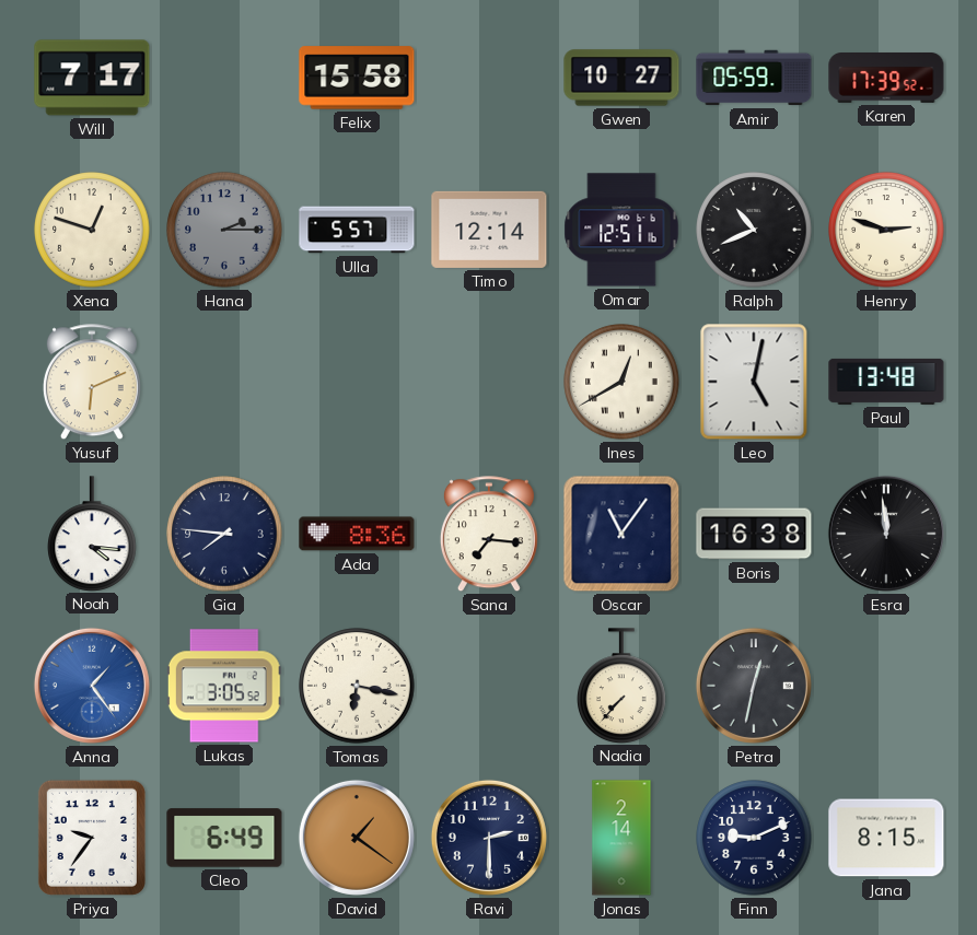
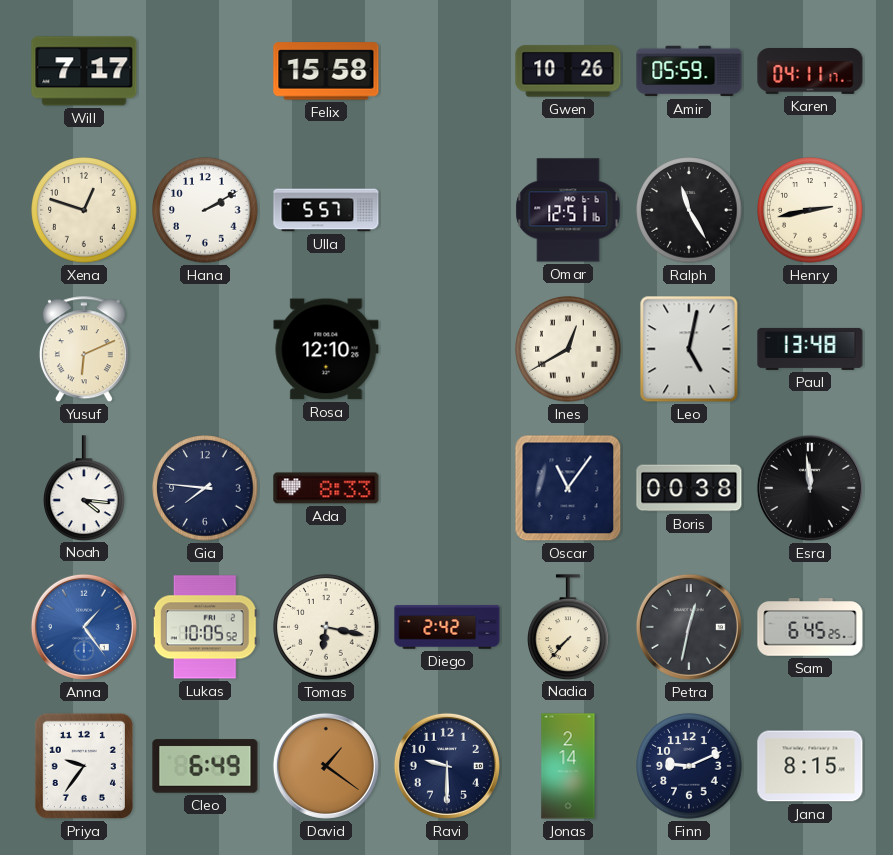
Gwen: 10:27 -> 10:26 (568, 71)
Karen: 17:39 -> 04:11 (810, 72)
Hana: 2:15 -> 2:10 (205, 210)
Hana dial: grey -> white (205, 210)
Timo: 12:14 -> none (489, 230)
Ralph: 10:41 -> 11:25 (689, 210)
Henry: 2:48 -> 2:43 (810, 210)
Rosa: none -> 12:10 (326, 349)
Ada: 8:36 -> 8:33 (326, 488)
Sana: 7:16 -> none (489, 535)
Boris: 16:38 -> 00:38 (689, 488)
Lukas: 3:05 -> 10:05 (205, 627)
Diego: none -> 2:42 (447, 627)
Sam: none -> 6:45 (810, 627)
Ravi: 2:30 -> 9:30 (447, 766)
